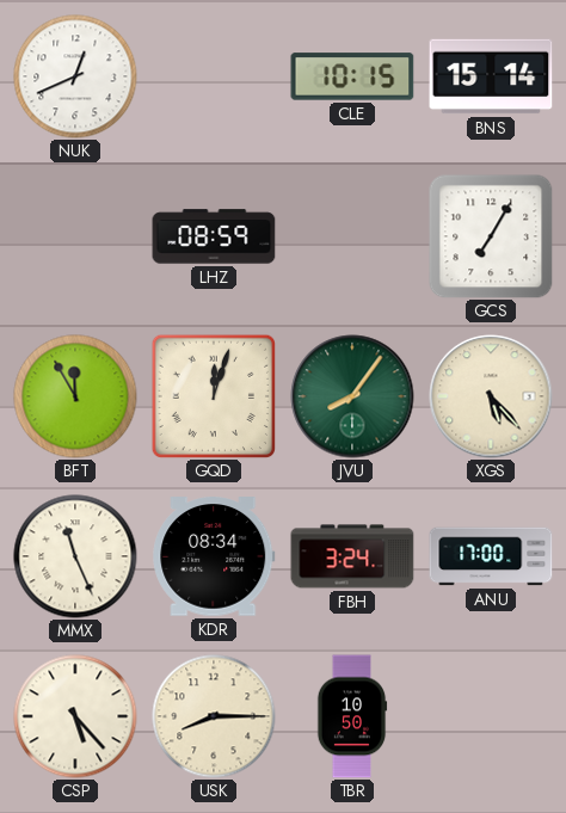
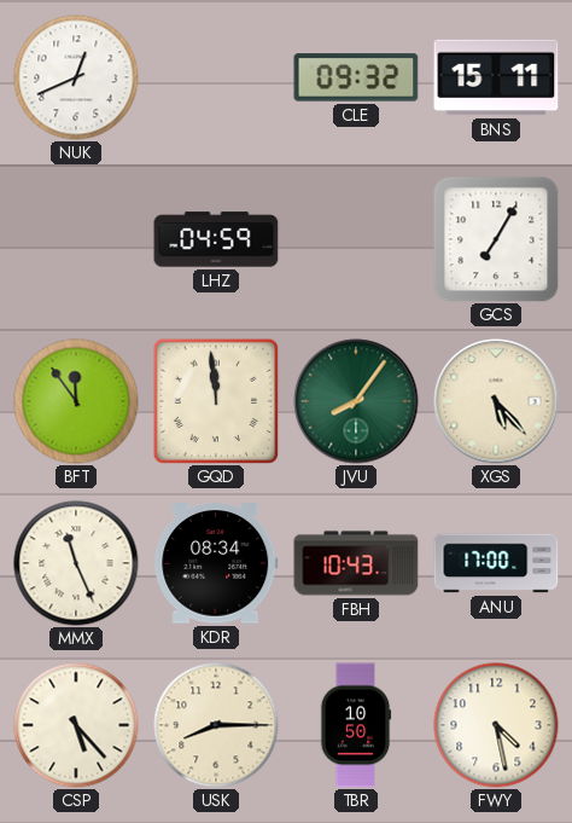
CLE: 10:15 -> 09:32 (356, 77)
BNS: 15:14 -> 15:11 (496, 77)
LHZ: 08:59 -> 04:59 (216, 239)
BFT: 11:55 -> 11:54 (76, 401)
GQD: 12:03 -> 11:59 (215, 400)
FBH: 3:24 -> 10:43 (356, 563)
FWY: none -> 4:28 (496, 725)
